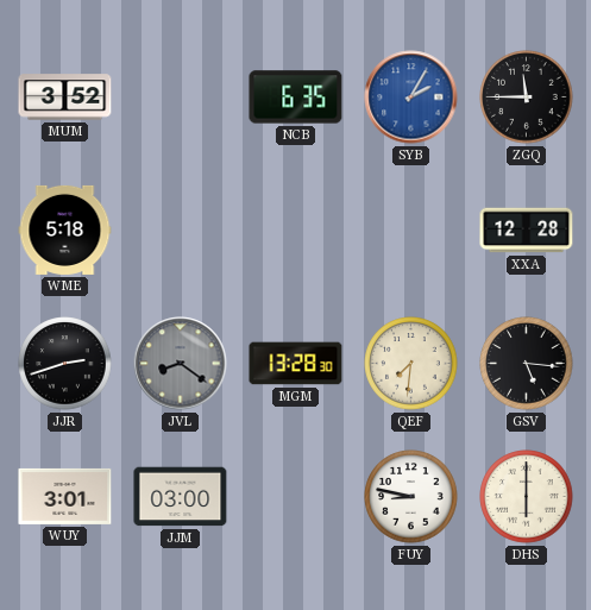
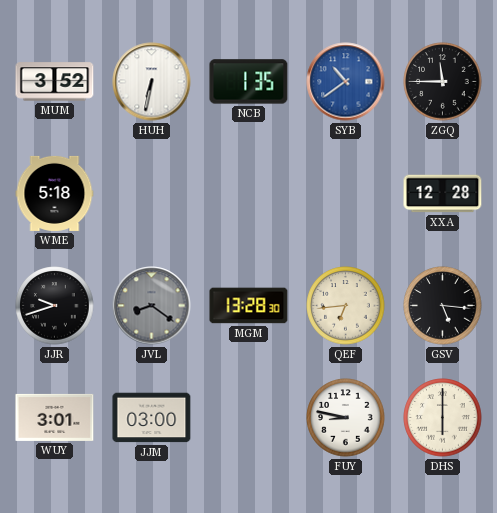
HUH: none -> 6:32 (152, 82)
NCB: 6:35 -> 1:35 (249, 82)
SYB: 2:05 -> 10:39 (346, 82)
JJR: 2:42 -> 9:42 (55, 306)
QEF: 7:31 -> 6:44 (346, 306)
